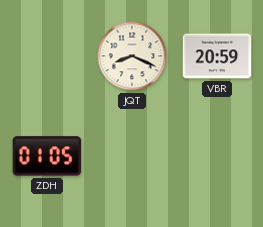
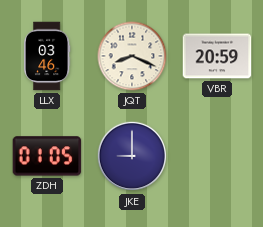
LLX: none -> 03:46 (47, 56)
JKE: none -> 9:00 (132, 156)
